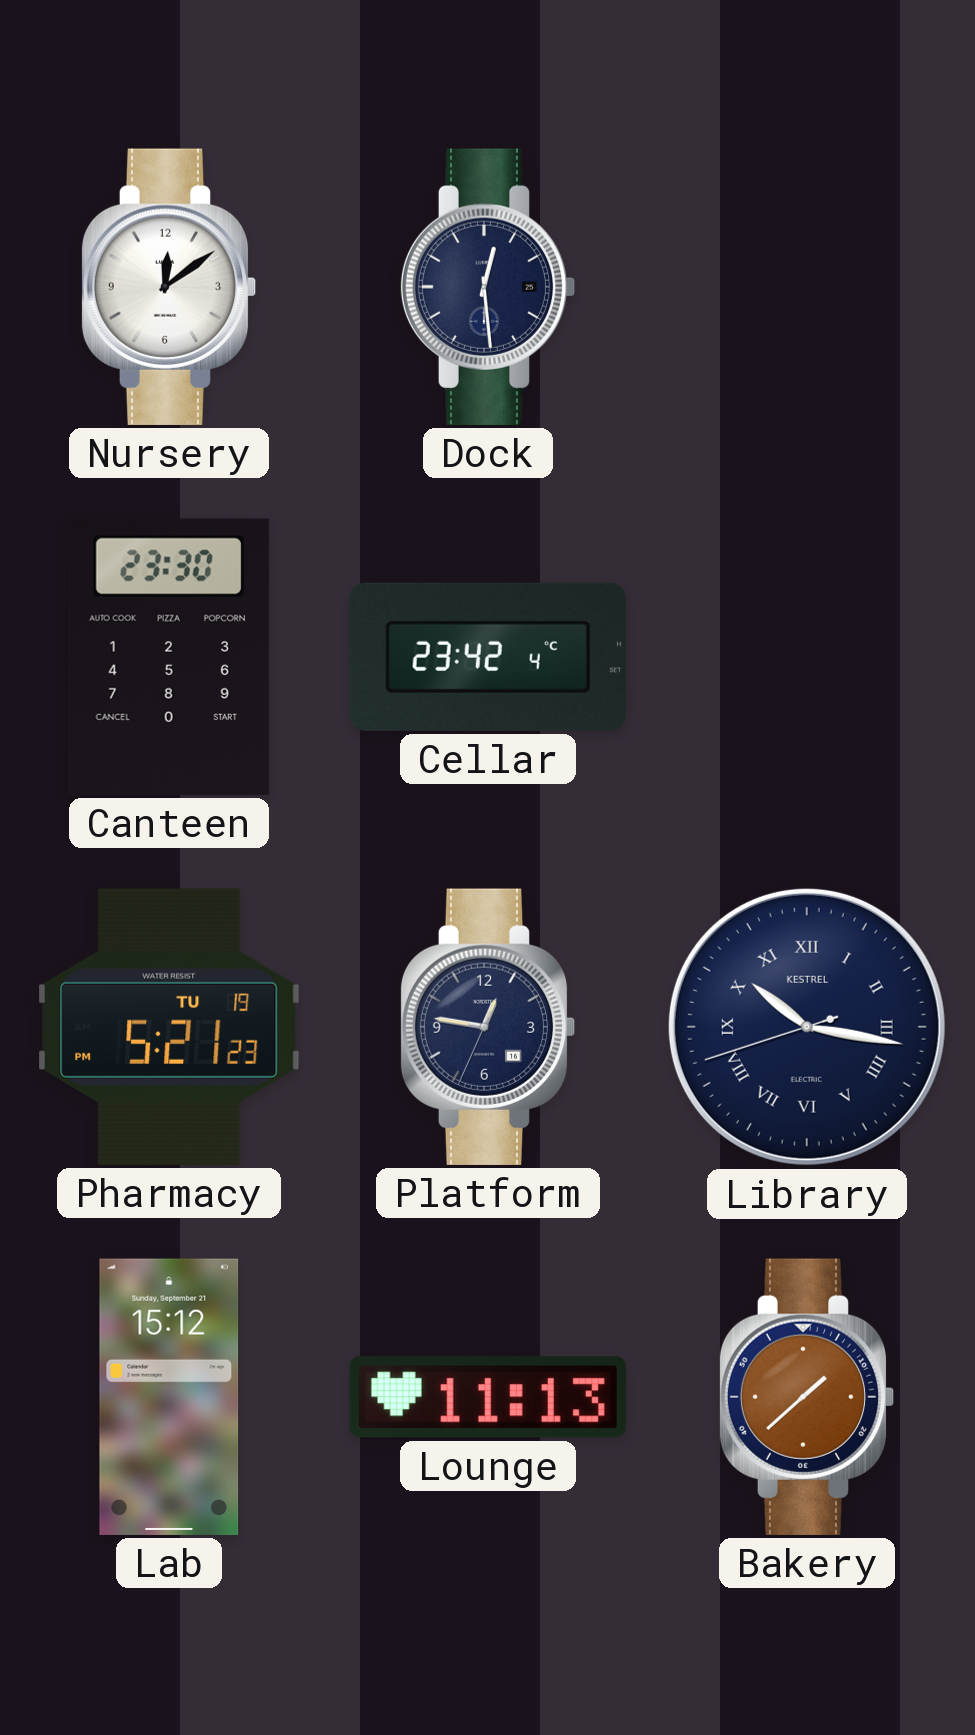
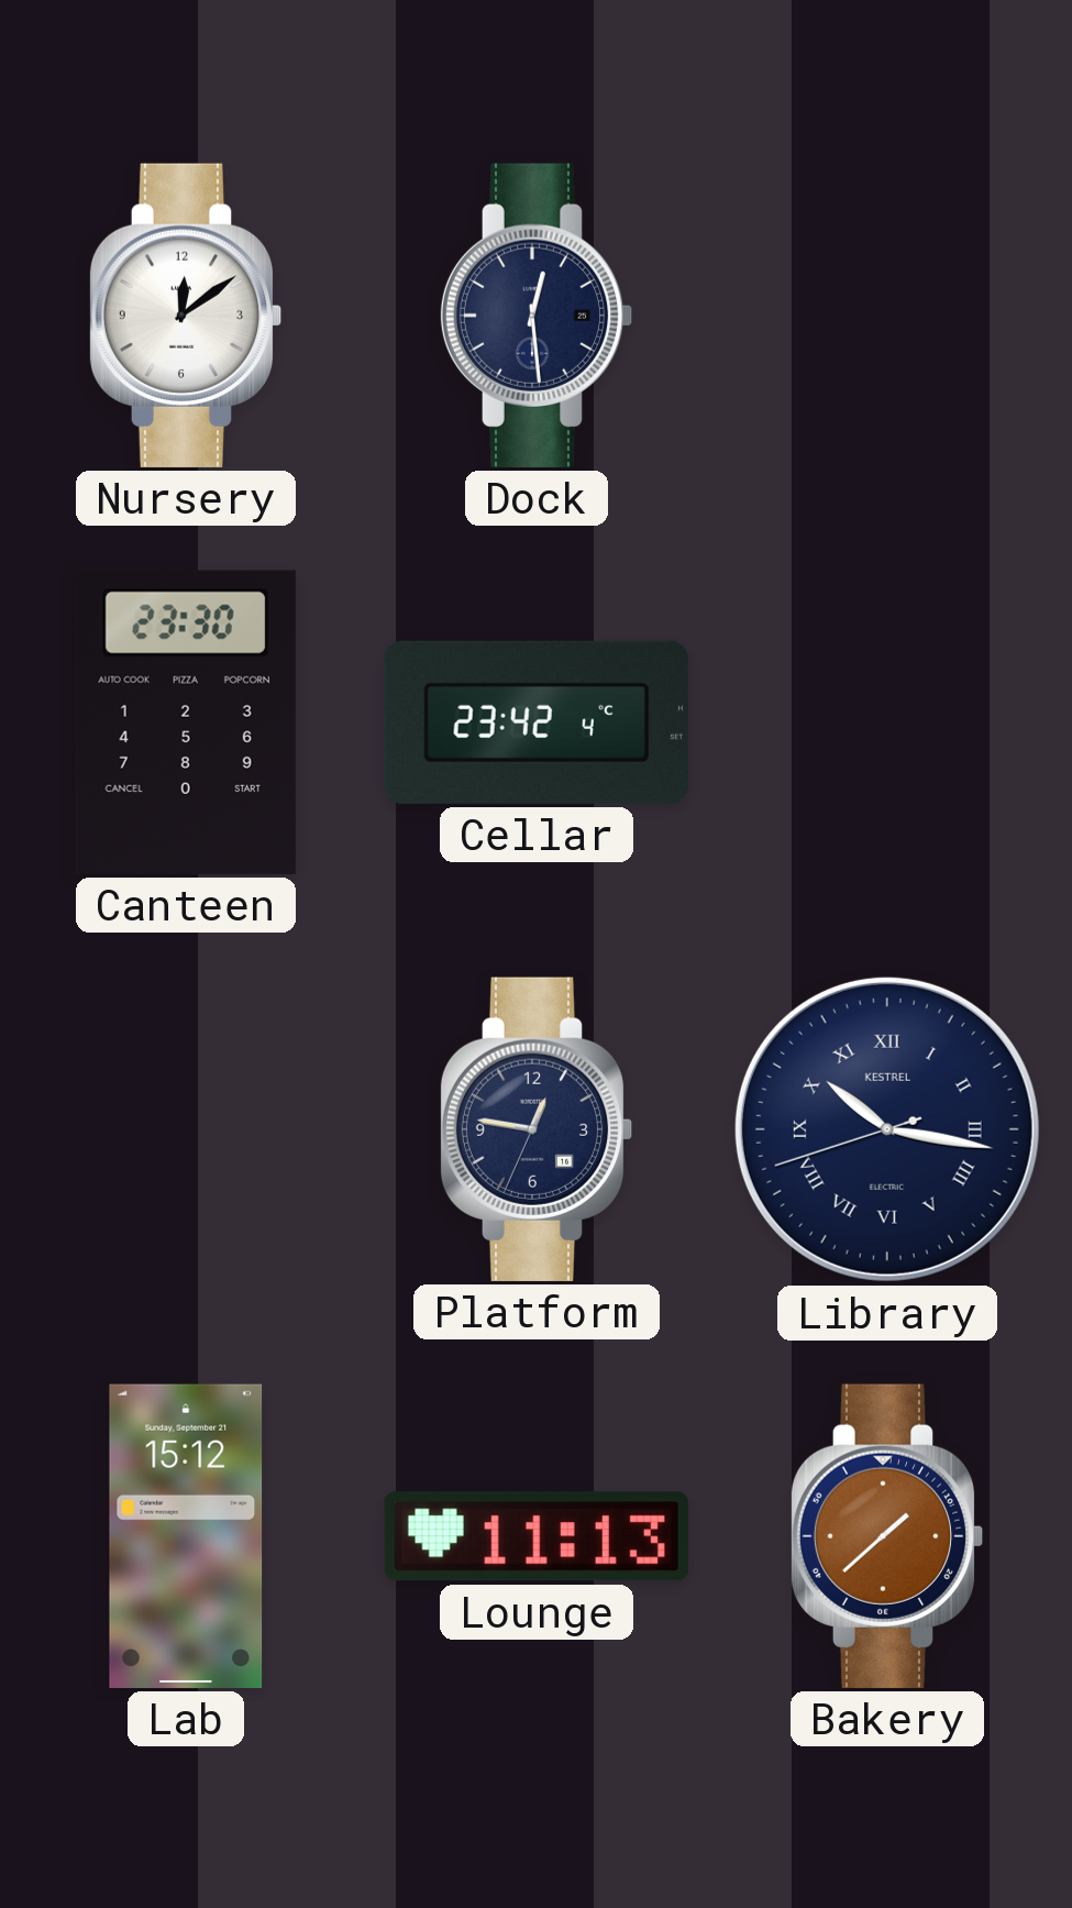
Pharmacy: 5:21 -> none (169, 1027)
